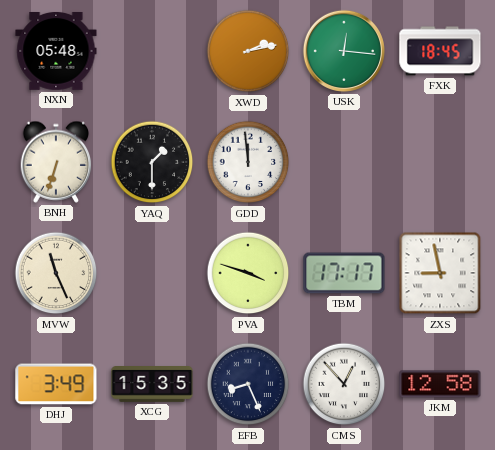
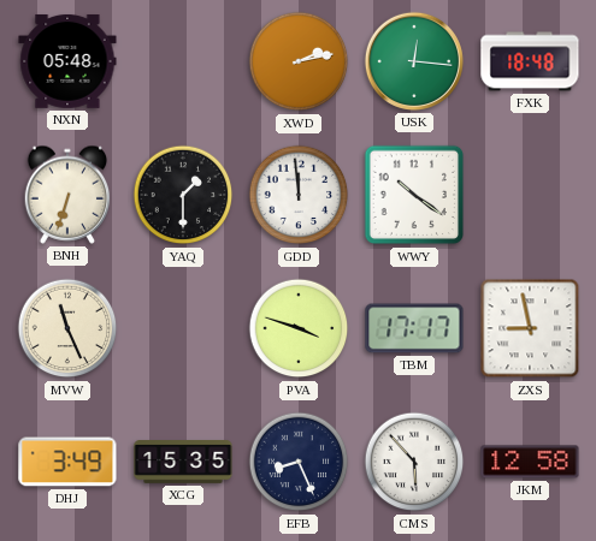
FXK: 18:45 -> 18:48 (530, 61)
WWY: none -> 10:21 (414, 195)
CMS: 12:53 -> 5:53 (414, 462)
